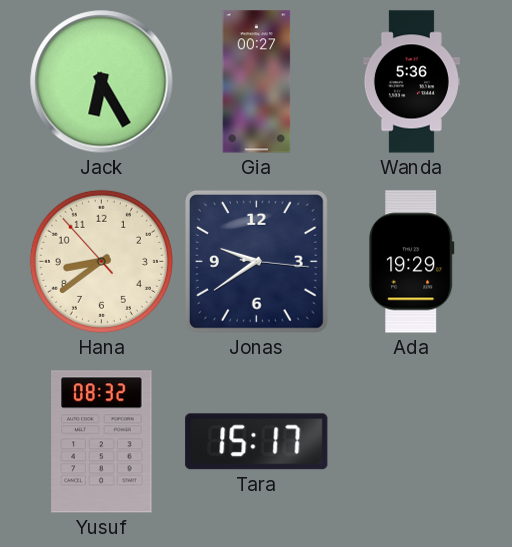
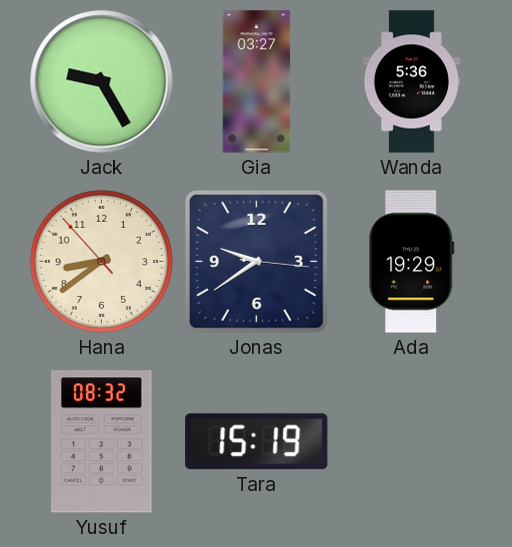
Jack: 6:25 -> 9:25 (102, 82)
Gia: 00:27 -> 03:27 (257, 82)
Tara: 15:17 -> 15:19 (257, 442)
